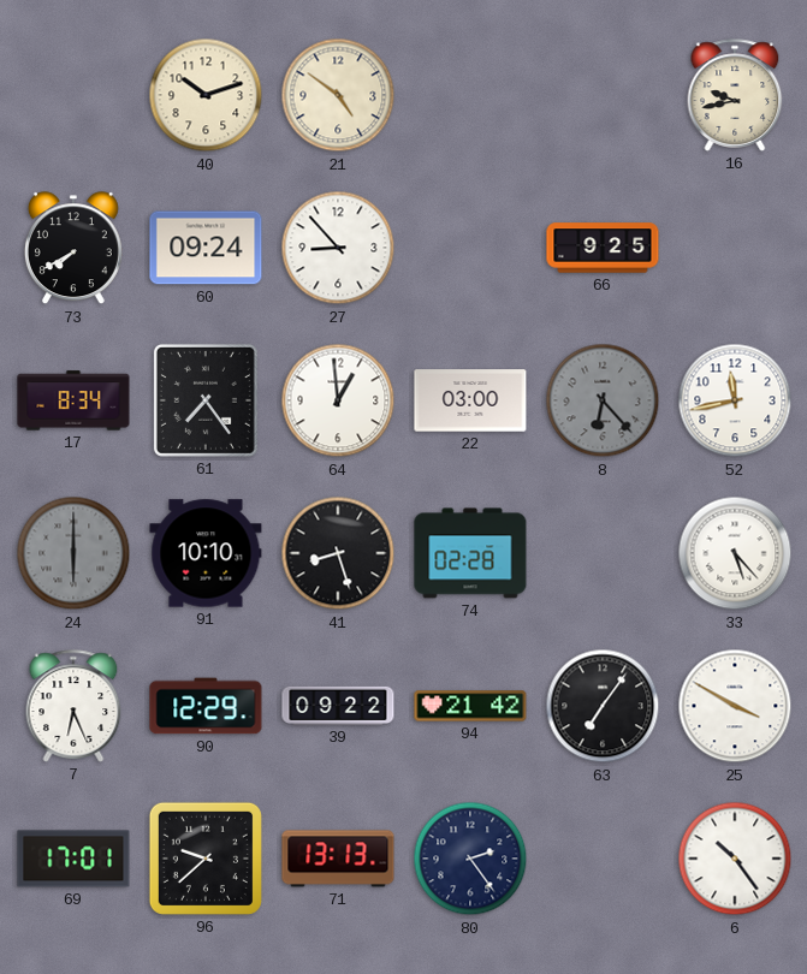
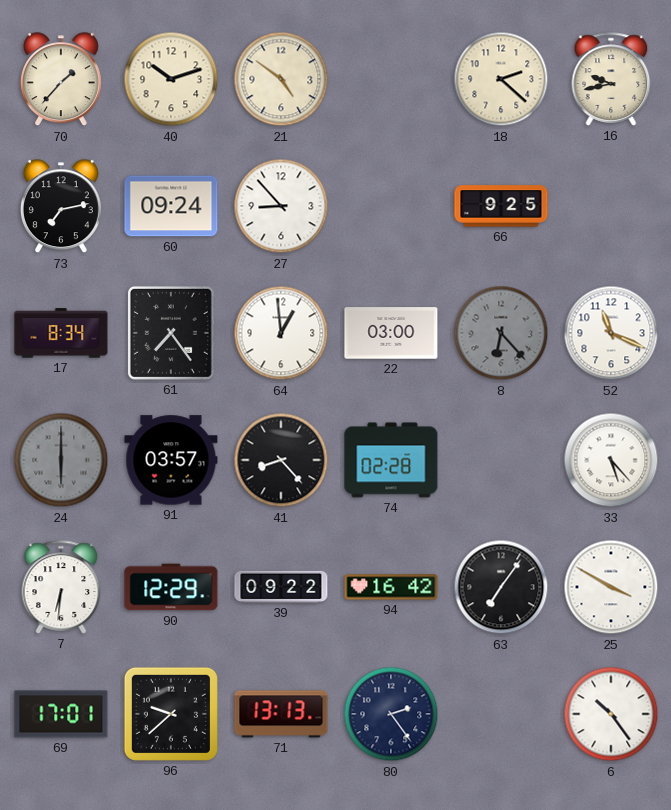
70: none -> 1:37 (61, 80)
18: none -> 2:22 (501, 79)
73: 7:40 -> 7:13 (61, 207)
52: 11:43 -> 11:19 (611, 333)
91: 10:10 -> 03:57 (171, 460)
41: 8:27 -> 8:23 (281, 460)
7: 6:26 -> 6:31 (61, 587)
94: 21:42 -> 16:42 (391, 587)
